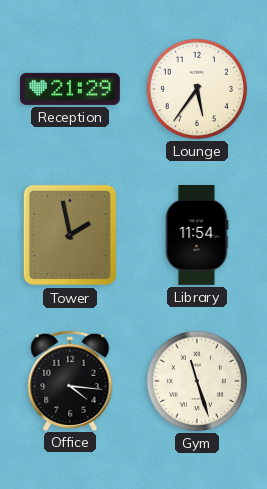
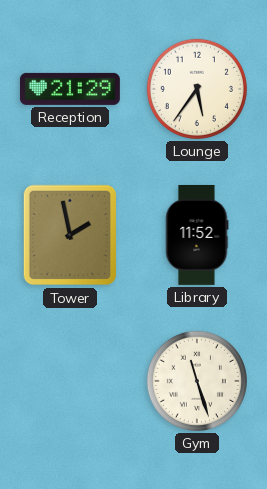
Library: 11:54 -> 11:52 (197, 235)
Office: 4:16 -> none (70, 380)
